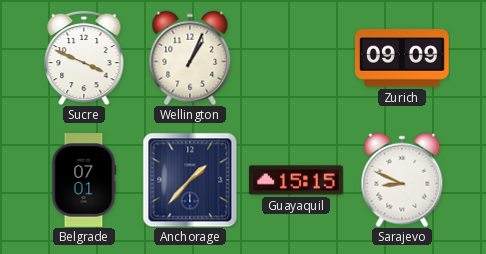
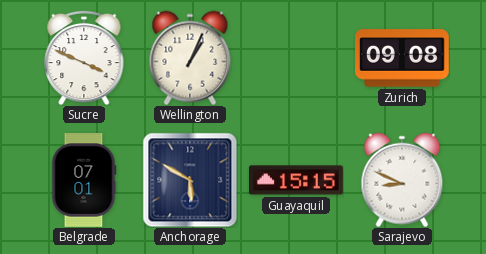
Zurich: 09:09 -> 09:08 (403, 58)
Anchorage: 1:37 -> 5:50 (190, 180)
